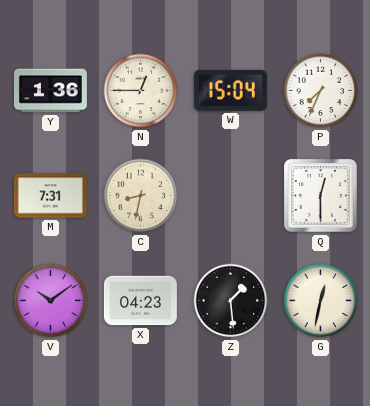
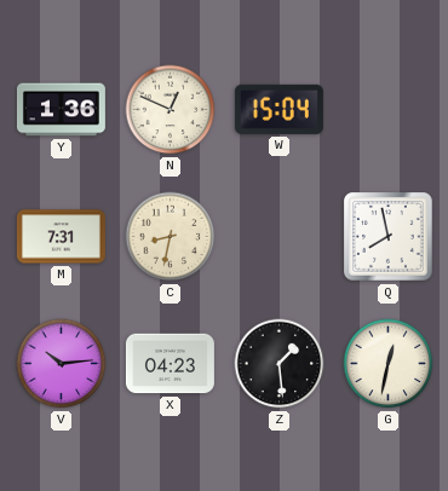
N: 12:45 -> 12:49 (171, 110)
P: 7:34 -> none (321, 91)
Q: 12:30 -> 7:58 (389, 237)
V: 10:09 -> 10:14 (62, 364)
